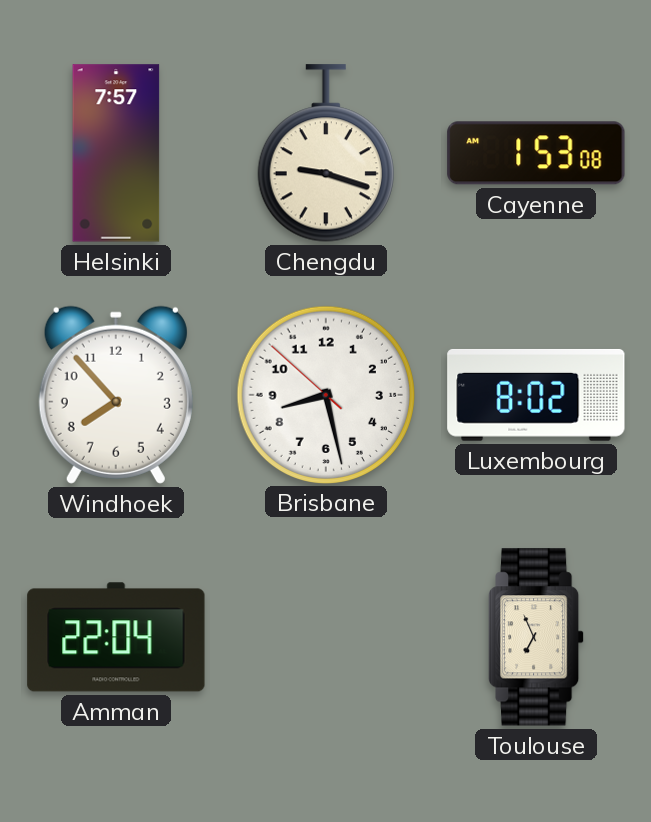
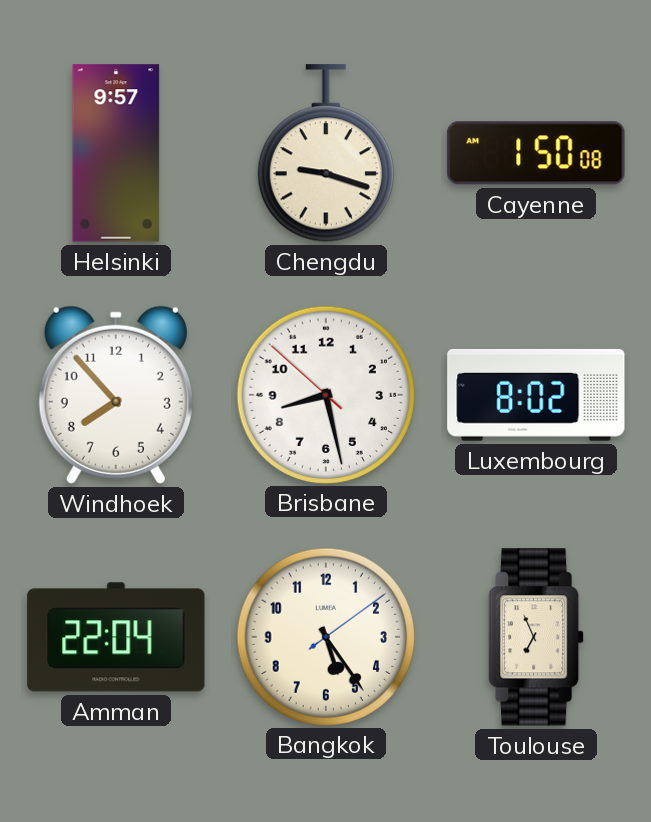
Helsinki: 7:57 -> 9:57 (116, 153)
Cayenne: 1:53 -> 1:50 (536, 153)
Bangkok: none -> 5:24 (325, 636)
